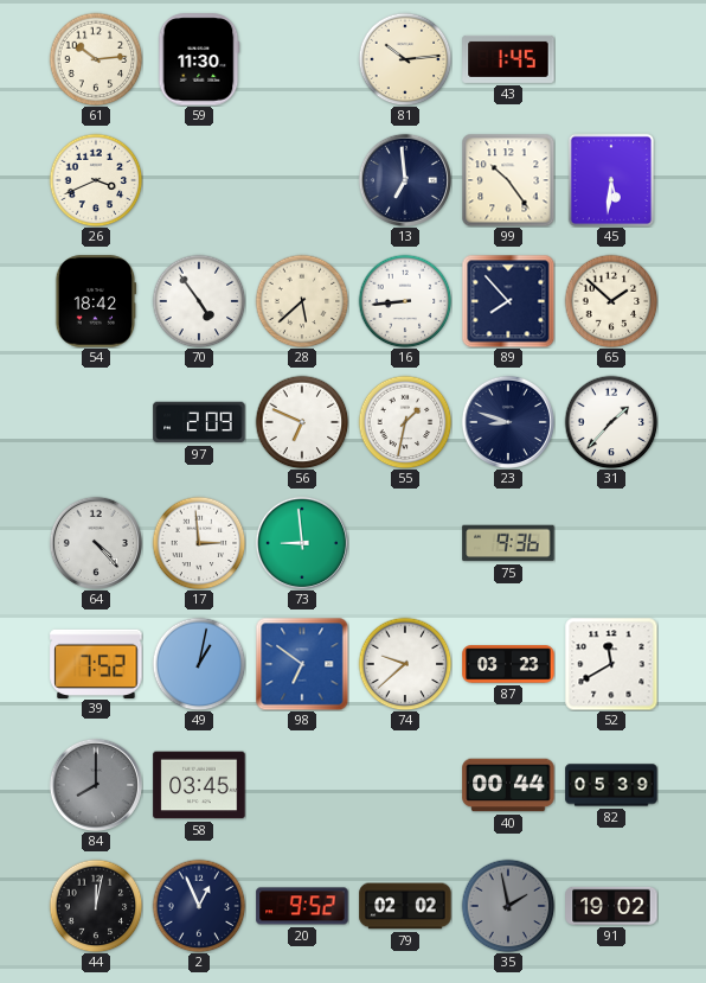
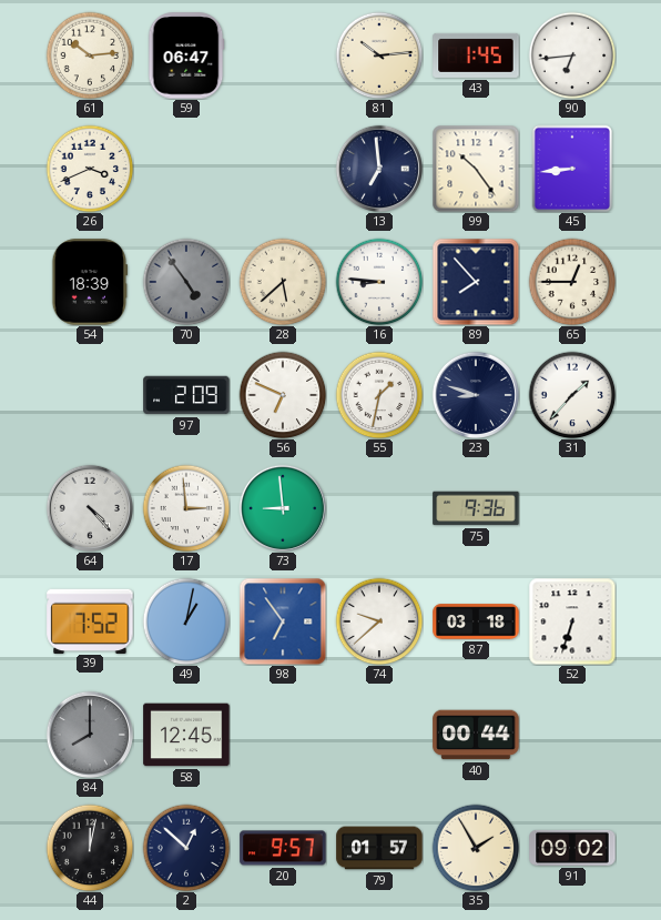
59: 11:30 -> 06:47 (186, 55)
90: none -> 6:44 (572, 55)
45: 5:31 -> 8:44 (572, 169)
54: 18:42 -> 18:39 (90, 282)
70 dial: white -> grey (186, 282)
16: 8:44 -> 8:46 (379, 282)
65: 1:52 -> 12:45 (572, 282)
98: 6:51 -> 6:54 (283, 621)
87: 03:23 -> 03:18 (476, 621)
52: 11:40 -> 6:33 (572, 621)
58: 03:45 -> 12:45 (186, 735)
82: 05:39 -> none (611, 785)
2: 12:56 -> 12:52 (186, 848)
20: 9:52 -> 9:57 (283, 848)
79: 02:02 -> 01:57 (379, 848)
35: 1:58 -> 1:55 (476, 848)
35 dial: grey -> cream (476, 848)
91: 19:02 -> 09:02 (572, 848)
